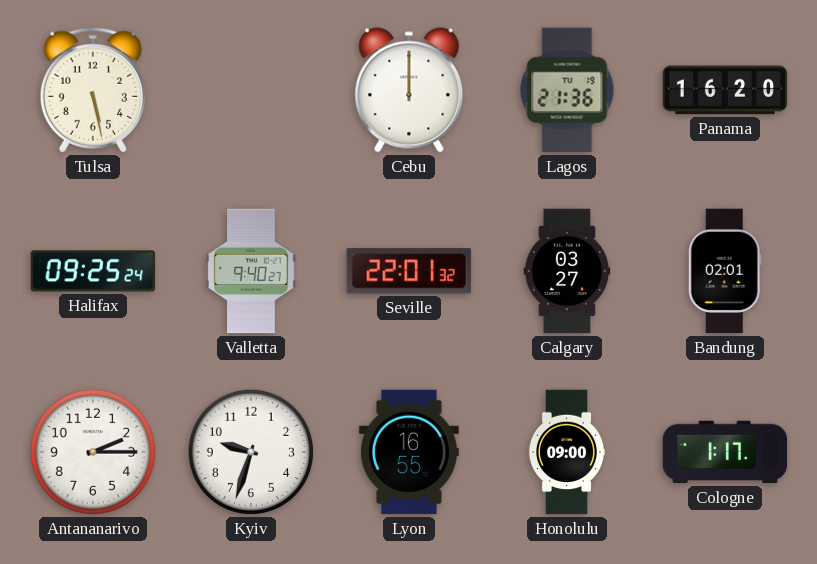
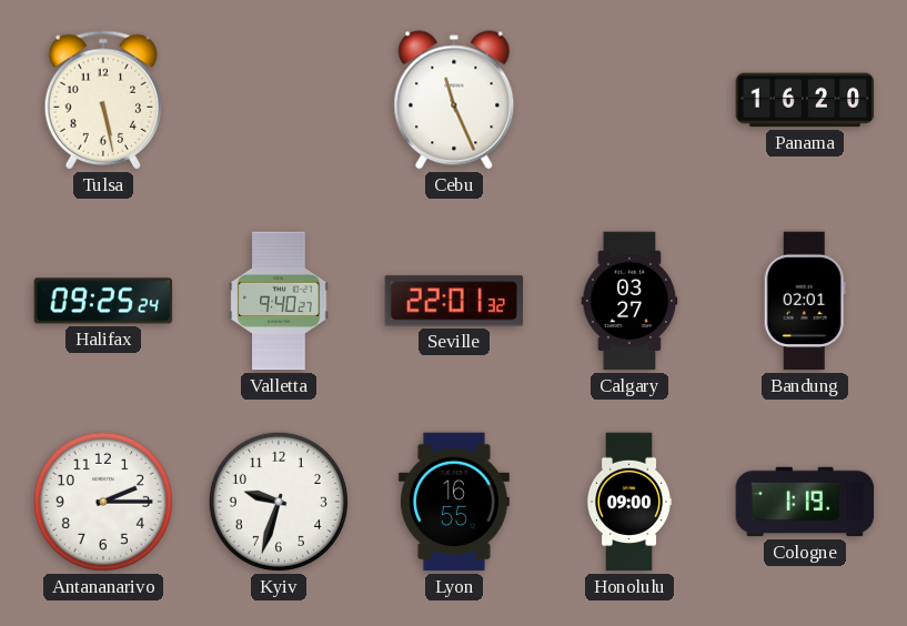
Cebu: 12:00 -> 11:26 (454, 100)
Lagos: 21:36 -> none (567, 90)
Cologne: 1:17 -> 1:19 (805, 502)
